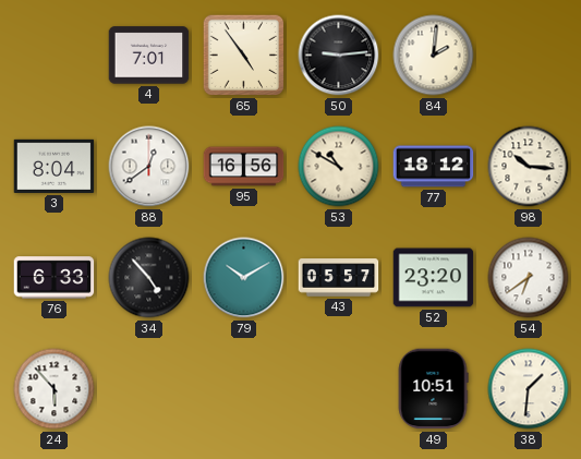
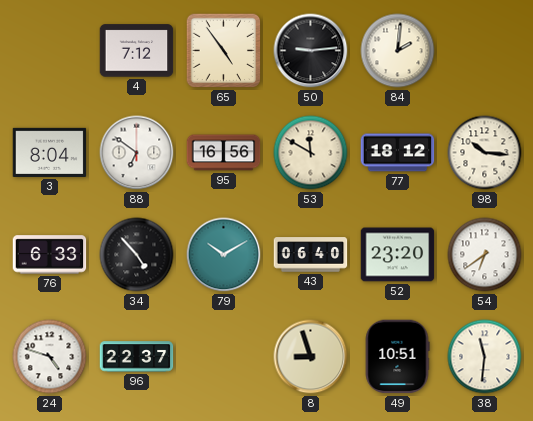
4: 7:01 -> 7:12 (137, 51)
88: 12:39 -> 6:51 (137, 153)
53: 10:50 -> 11:50 (311, 153)
43: 05:57 -> 06:40 (311, 255)
24: 5:53 -> 4:48 (50, 357)
96: none -> 22:37 (137, 357)
8: none -> 8:57 (311, 357)
38: 1:31 -> 11:31 (485, 357)
